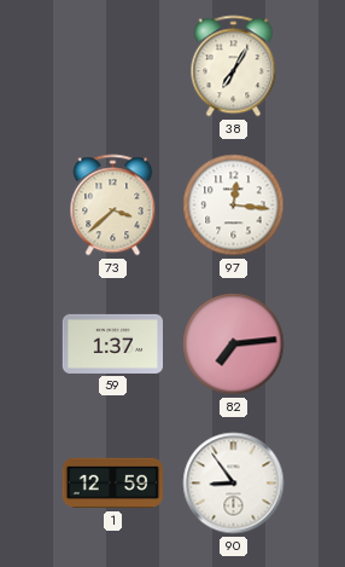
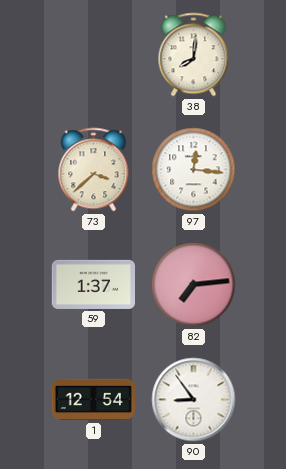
38: 7:05 -> 8:01 (194, 55)
1: 12:59 -> 12:54 (93, 400)
